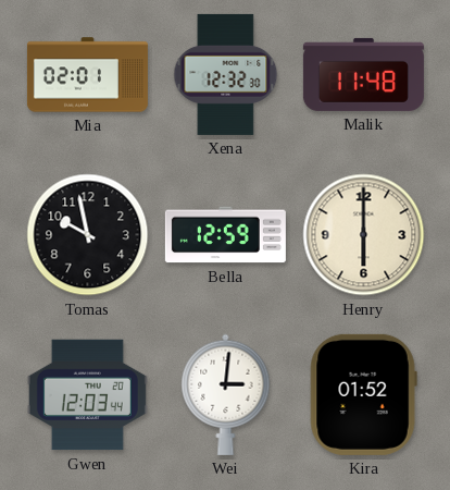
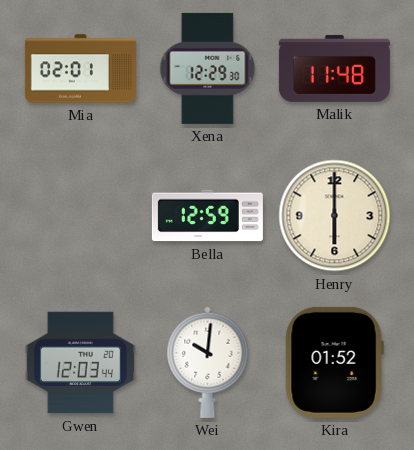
Xena: 12:32 -> 12:29 (208, 68)
Tomas: 9:58 -> none (88, 235)
Wei: 3:01 -> 10:01 (208, 362)
